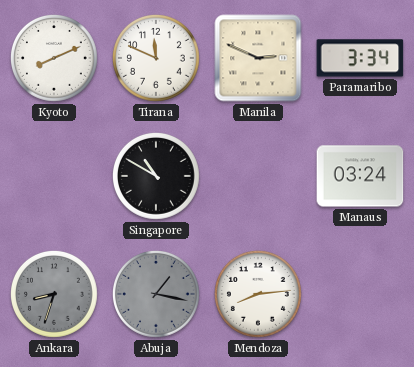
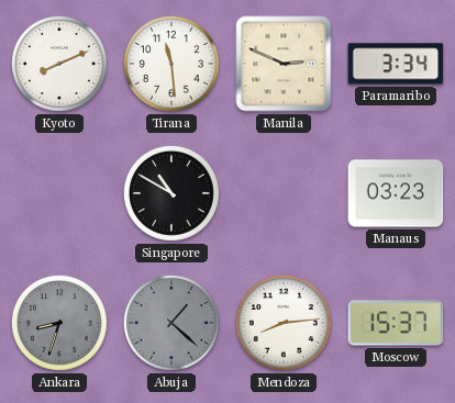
Tirana: 11:49 -> 11:29 (171, 64)
Manaus: 03:24 -> 03:23 (396, 193)
Abuja: 1:17 -> 1:22 (171, 323)
Moscow: none -> 15:37 (396, 323)
